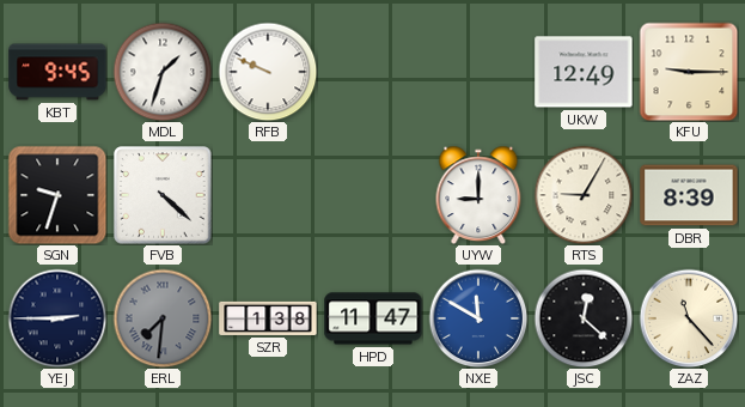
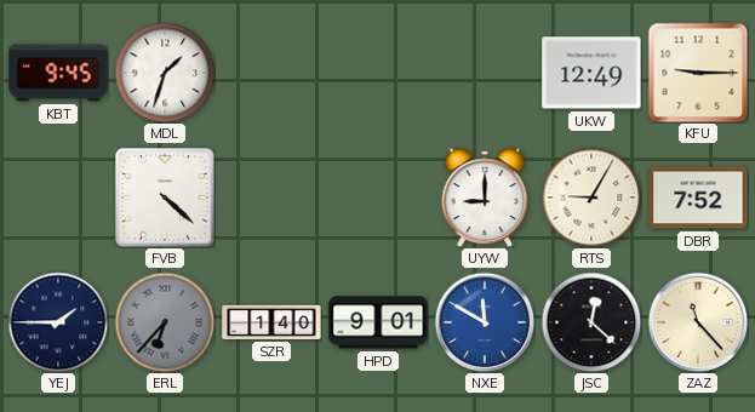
RFB: 9:49 -> none (268, 72)
SGN: 9:33 -> none (57, 195)
DBR: 8:39 -> 7:52 (698, 198)
YEJ: 2:45 -> 1:45 (58, 322)
ERL: 7:31 -> 6:37 (165, 322)
SZR: 1:38 -> 1:40 (271, 322)
HPD: 11:47 -> 9:01 (378, 322)
